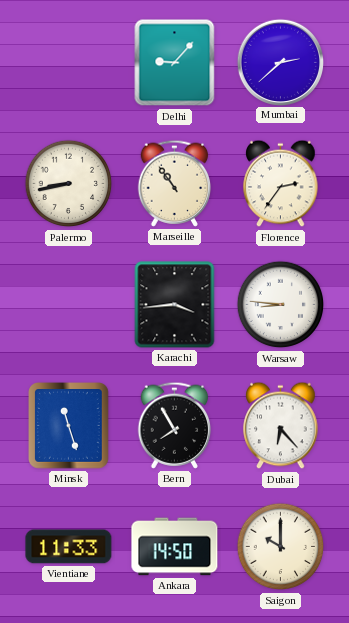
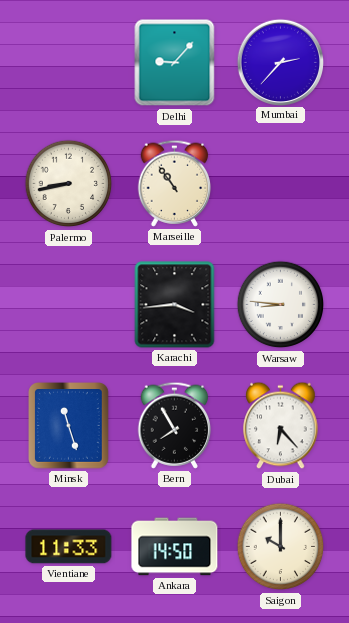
Mumbai: 2:38 -> 2:37 (280, 62)
Florence: 2:36 -> none (281, 184)
